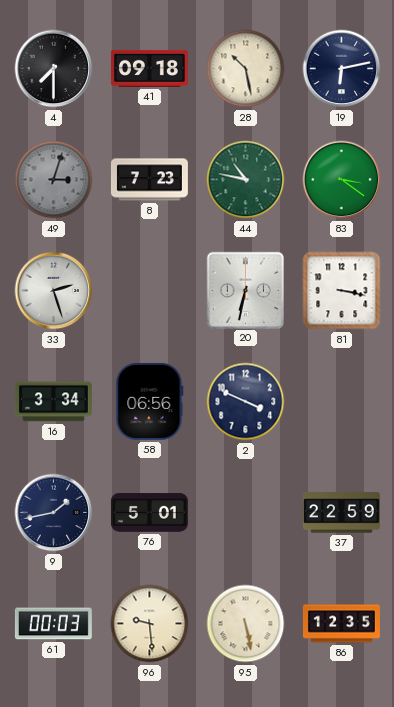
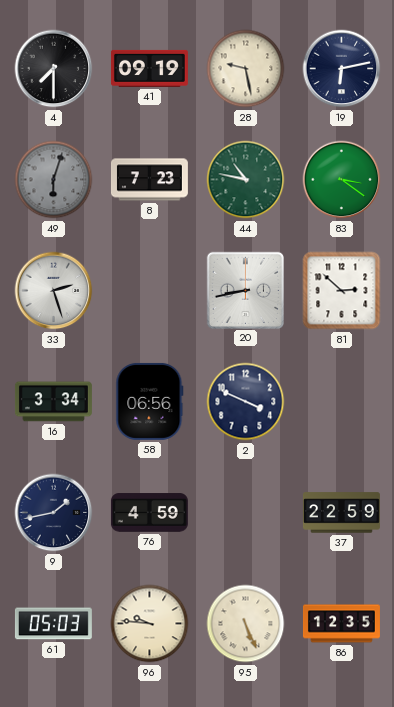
41: 09:18 -> 09:19 (149, 68)
28: 10:28 -> 9:28 (246, 69)
49: 3:03 -> 6:03 (54, 180)
20: 6:32 -> 8:43 (245, 290)
81: 3:17 -> 2:52 (342, 291)
76: 5:01 -> 4:59 (149, 513)
61: 00:03 -> 05:03 (53, 624)
96: 9:29 -> 9:46 (150, 624)
95: 5:28 -> 5:26 (246, 624)
